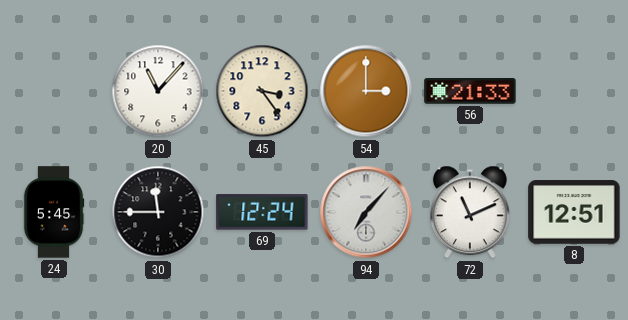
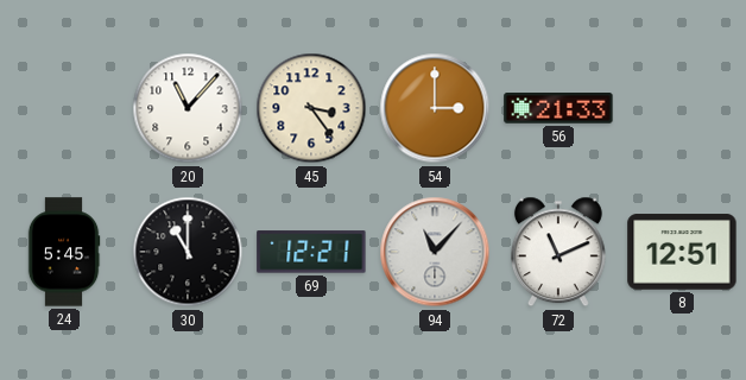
30: 11:45 -> 11:00 (188, 252)
69: 12:24 -> 12:21 (311, 252)
94: 7:07 -> 11:07 (435, 252)
